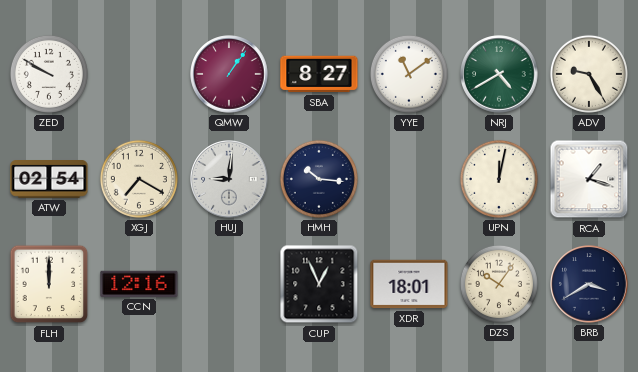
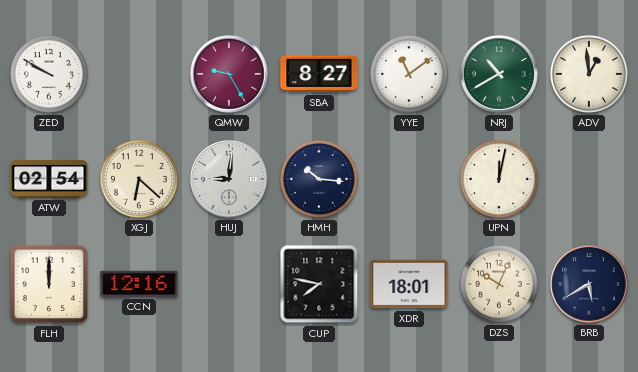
QMW: 1:06 -> 9:25 (229, 74)
NRJ: 4:40 -> 10:40 (499, 74)
ADV: 9:25 -> 12:59 (589, 74)
XGJ: 7:20 -> 6:22 (139, 179)
RCA: 1:18 -> none (589, 179)
CUP: 12:56 -> 7:47 (319, 284)
DZS: 10:06 -> 10:04 (499, 284)
BRB: 3:40 -> 5:40 (589, 284)
